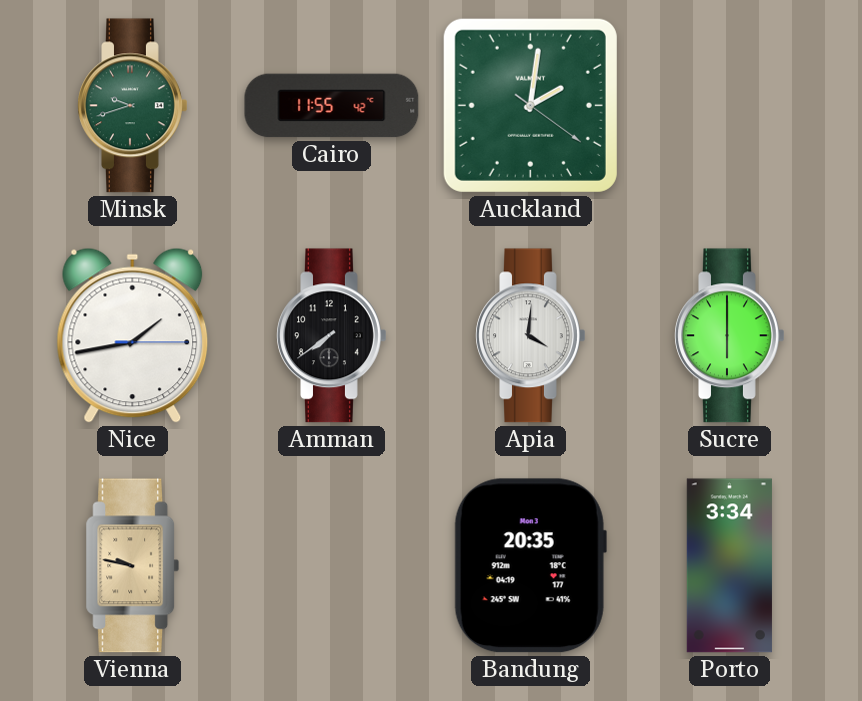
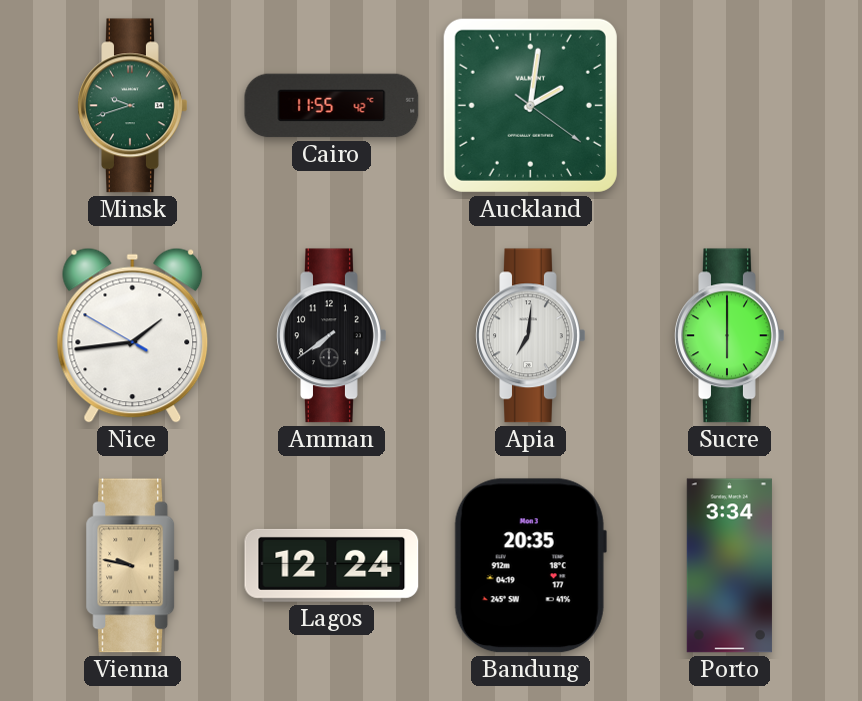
Nice: 1:43:15 -> 1:43:50 (133, 335)
Apia: 4:01 -> 7:01 (531, 336)
Lagos: none -> 12:24 (332, 565)
